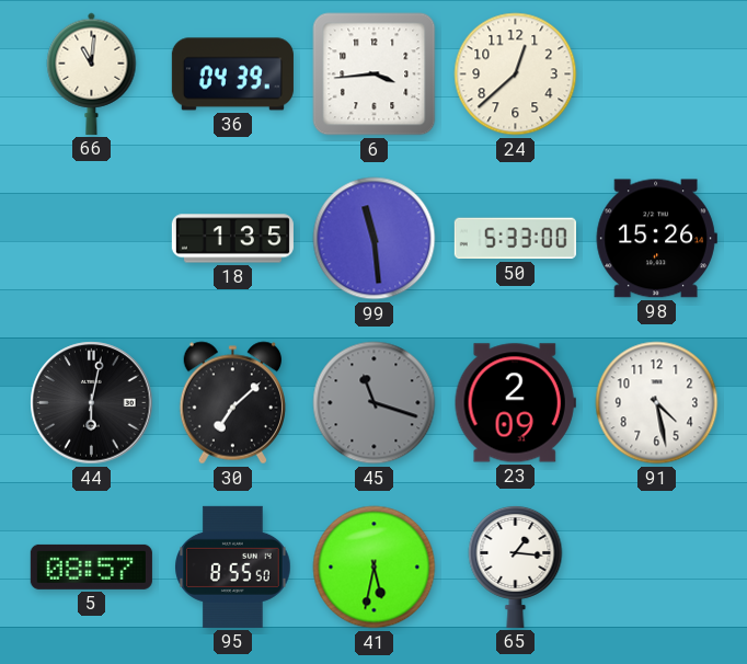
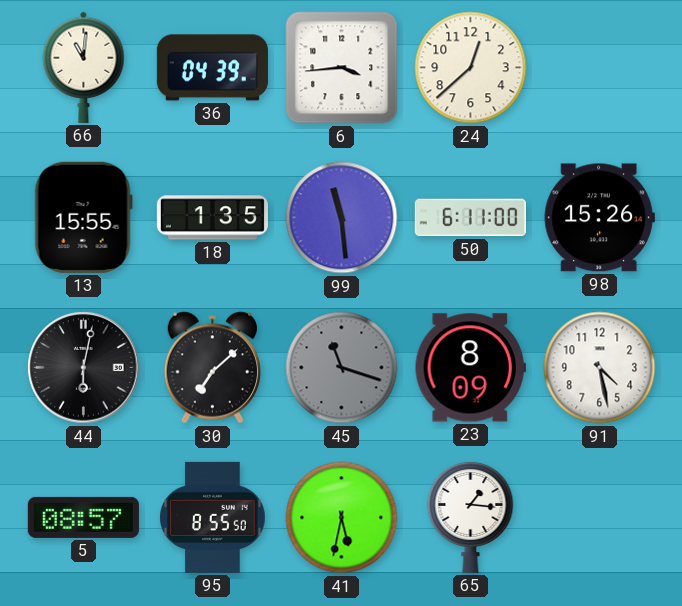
13: none -> 15:55 (83, 217)
50: 5:33 -> 6:11 (470, 218)
23: 2:09 -> 8:09 (470, 368)
